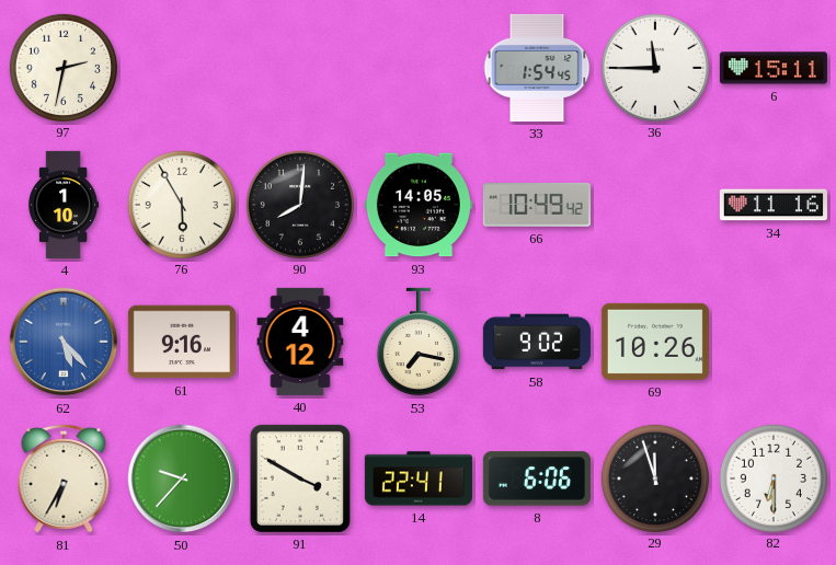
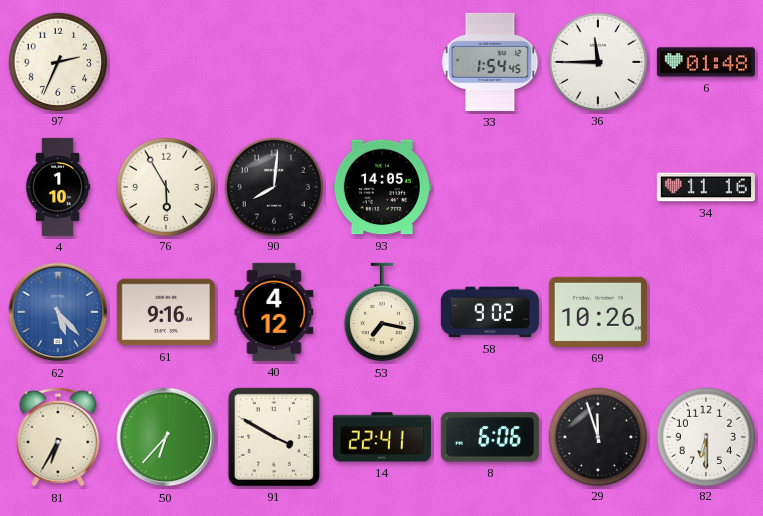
97: 2:32 -> 2:34 (57, 61)
6: 15:11 -> 01:48 (706, 62)
66: 10:49 -> none (537, 205)
50: 9:37 -> 6:37 (166, 437)
